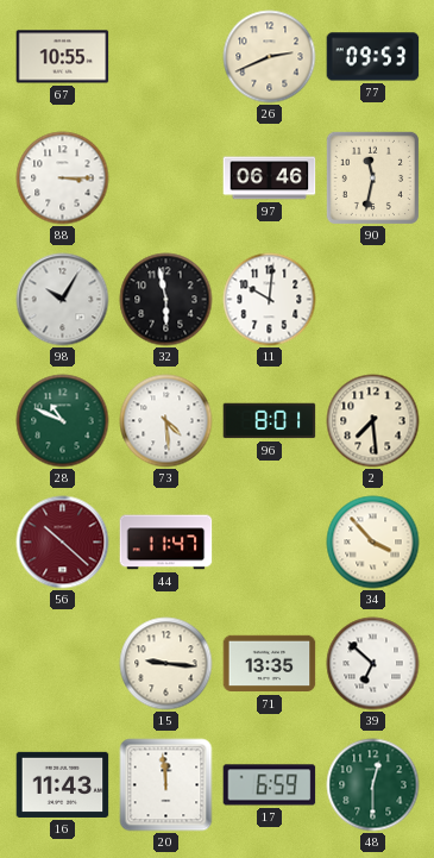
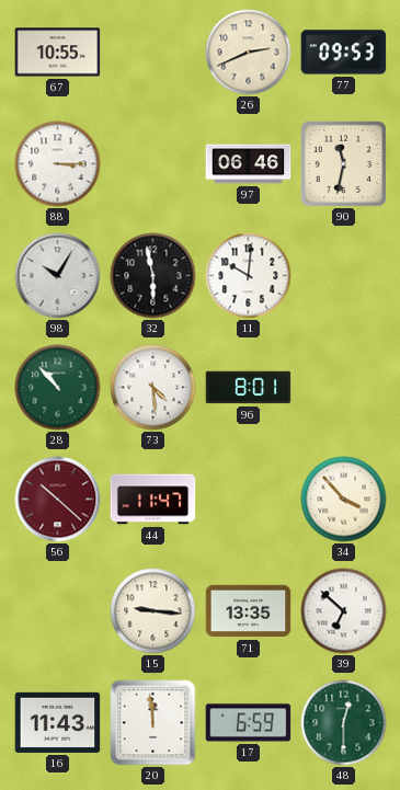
28: 10:49 -> 10:53 (58, 388)
2: 7:29 -> none (373, 421)
